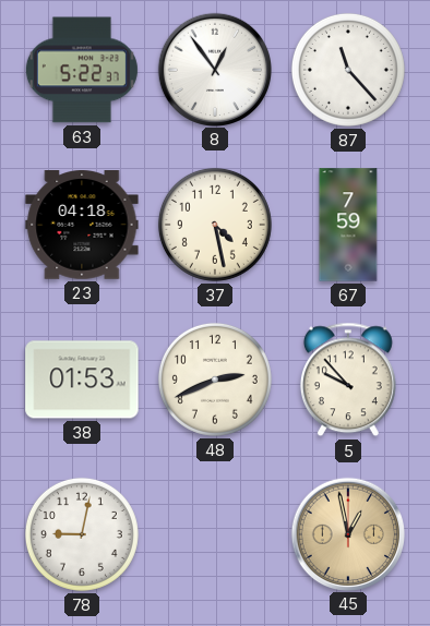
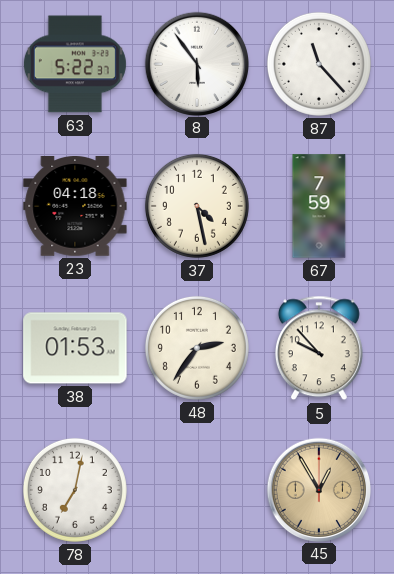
8: 12:54 -> 5:54 (196, 63)
48: 2:41 -> 2:36 (197, 348)
78: 9:02 -> 7:02 (75, 490)
45: 12:58 -> 12:55 (318, 489)
